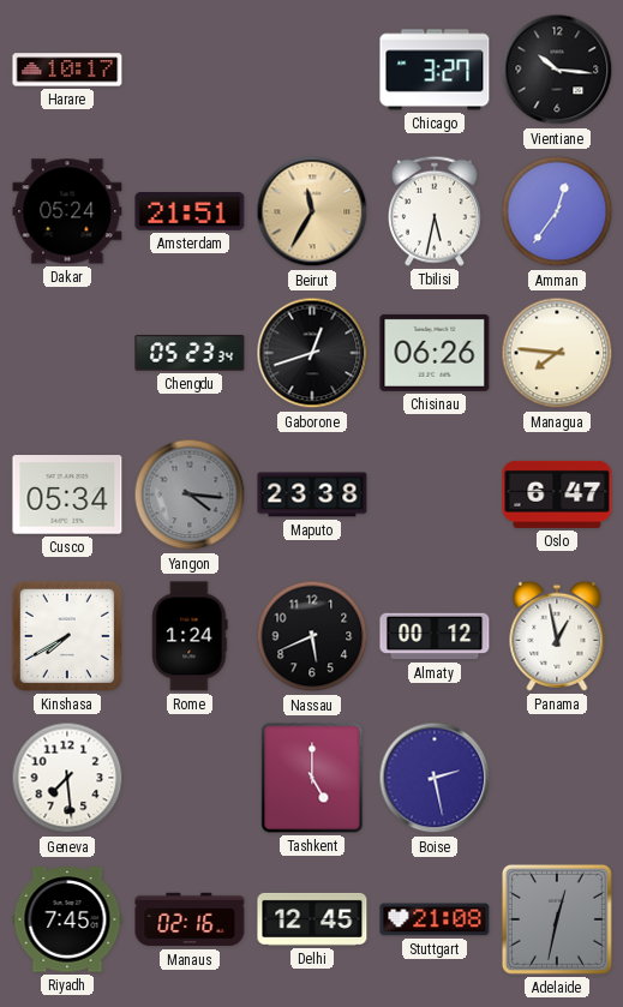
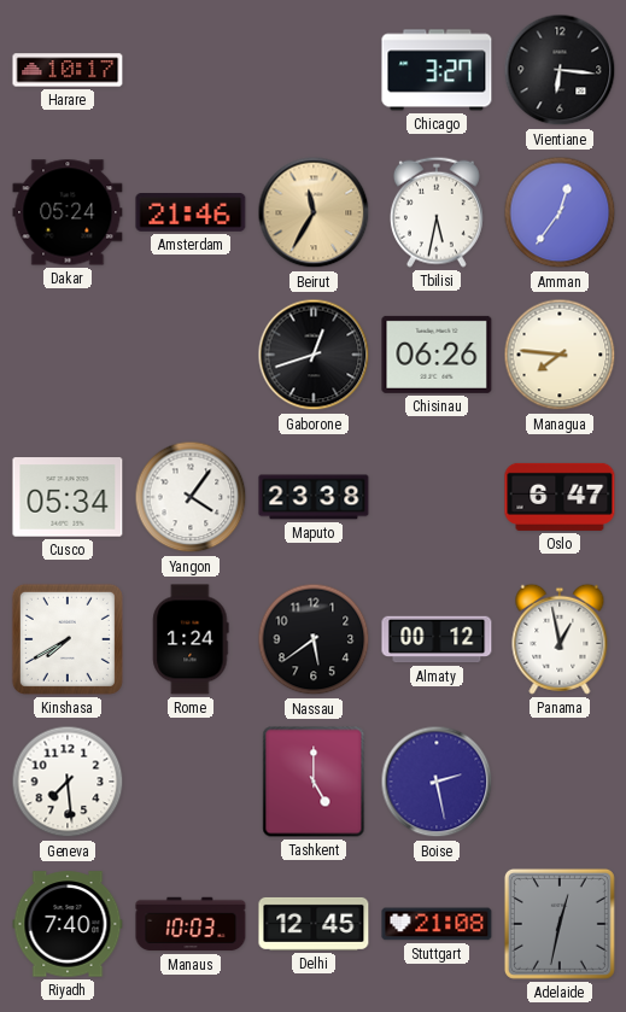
Vientiane: 10:16 -> 6:16 (560, 70)
Amsterdam: 21:51 -> 21:46 (191, 213)
Chengdu: 05:23 -> none (190, 353)
Yangon: 4:16 -> 4:06 (191, 497)
Yangon dial: grey -> white (191, 497)
Nassau: 5:41 -> 5:39 (314, 639)
Riyadh: 7:45 -> 7:40 (68, 924)
Manaus: 02:16 -> 10:03 (191, 924)
